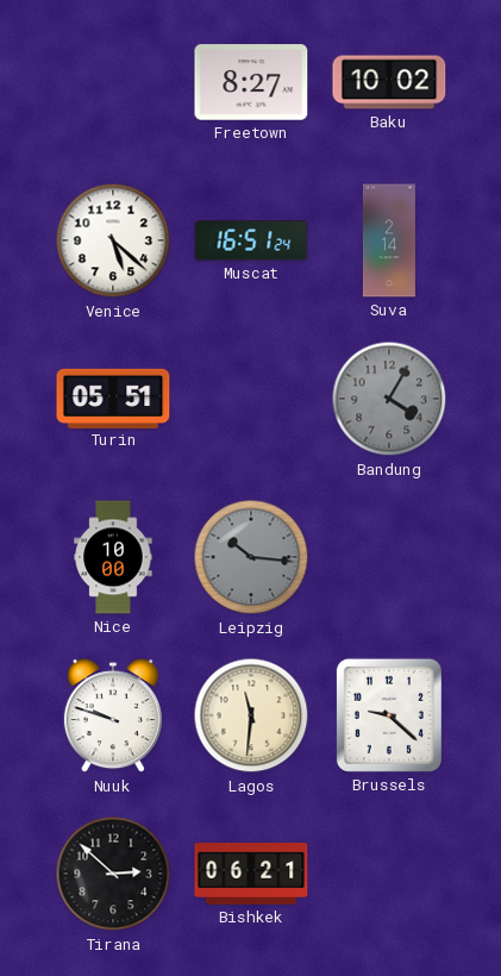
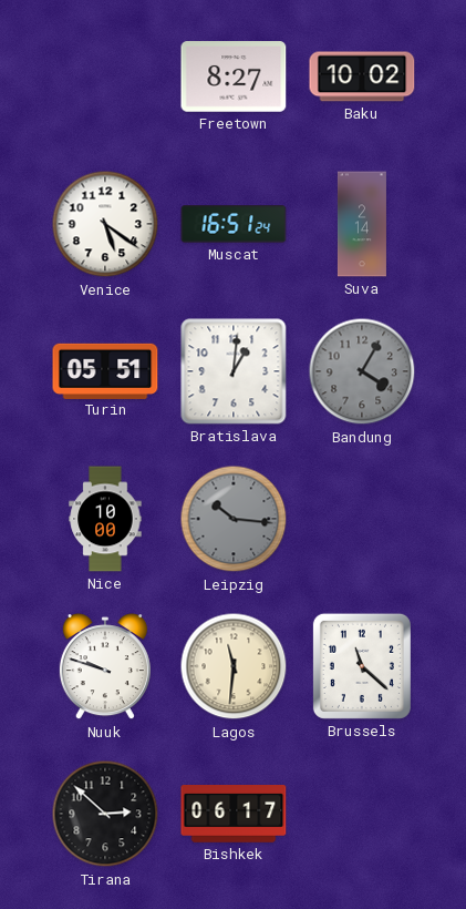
Venice: 5:22 -> 5:21 (105, 224)
Bratislava: none -> 1:01 (234, 371)
Brussels: 9:22 -> 11:22 (362, 666)
Bishkek: 06:21 -> 06:17 (234, 815)
